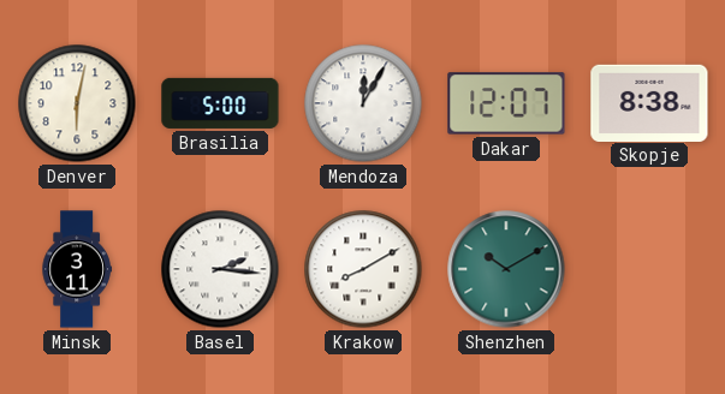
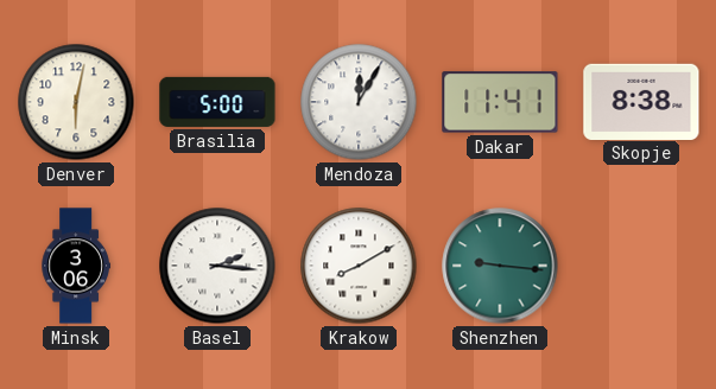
Dakar: 12:07 -> 11:41 (500, 102)
Minsk: 3:11 -> 3:06 (76, 266)
Shenzhen: 10:10 -> 9:16 (500, 266)
